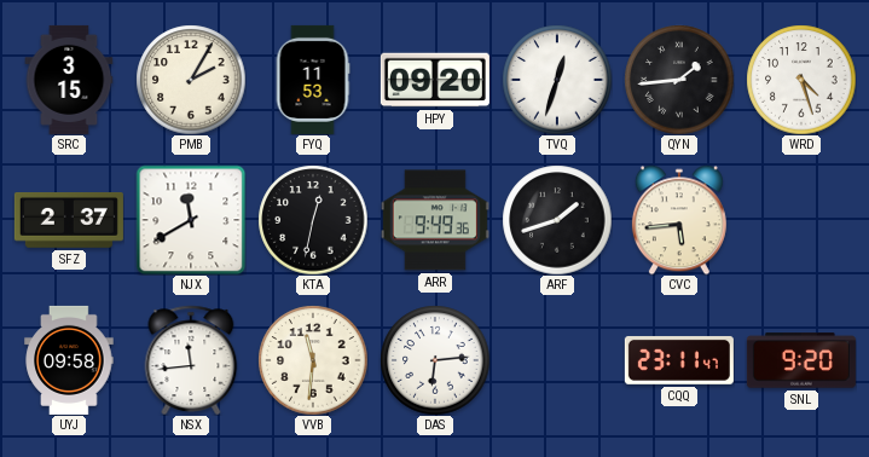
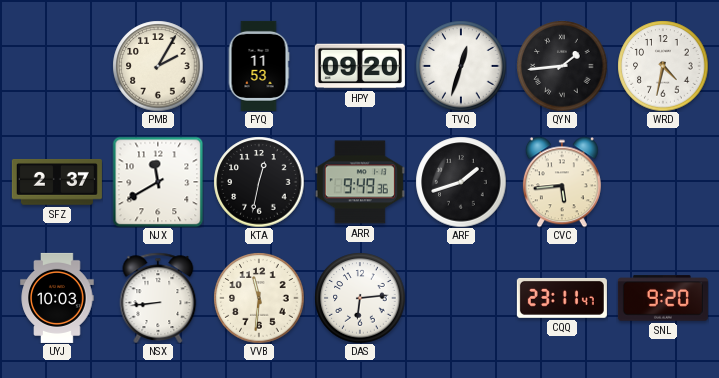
SRC: 3:15 -> none (69, 80)
WRD: 4:27 -> 4:32 (663, 66)
UYJ: 09:58 -> 10:03 (57, 298)
NSX: 11:44 -> 8:44 (158, 297)
